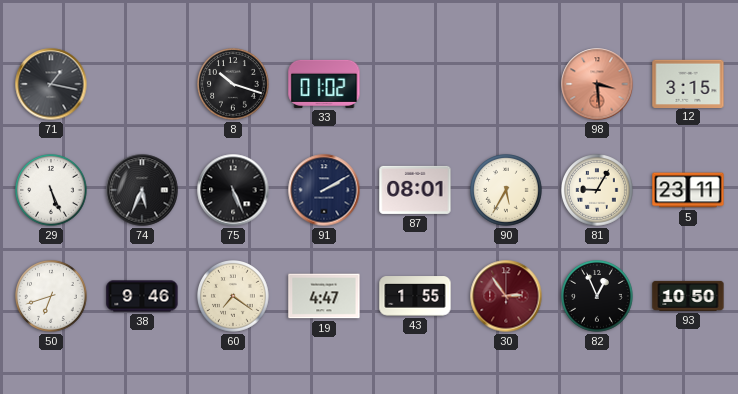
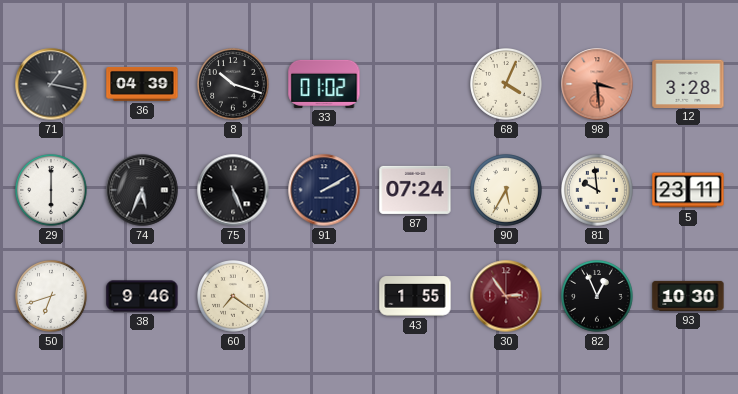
36: none -> 04:39 (142, 84)
68: none -> 4:04 (507, 85)
12: 3:15 -> 3:28 (688, 83)
29: 5:26 -> 6:00 (52, 191)
87: 08:01 -> 07:24 (415, 190)
81: 9:05 -> 9:59 (598, 191)
19: 4:47 -> none (324, 296)
93: 10:50 -> 10:30 (688, 296)
